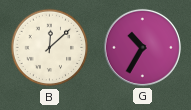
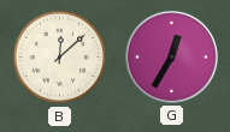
G: 10:35 -> 12:35 (171, 56)
